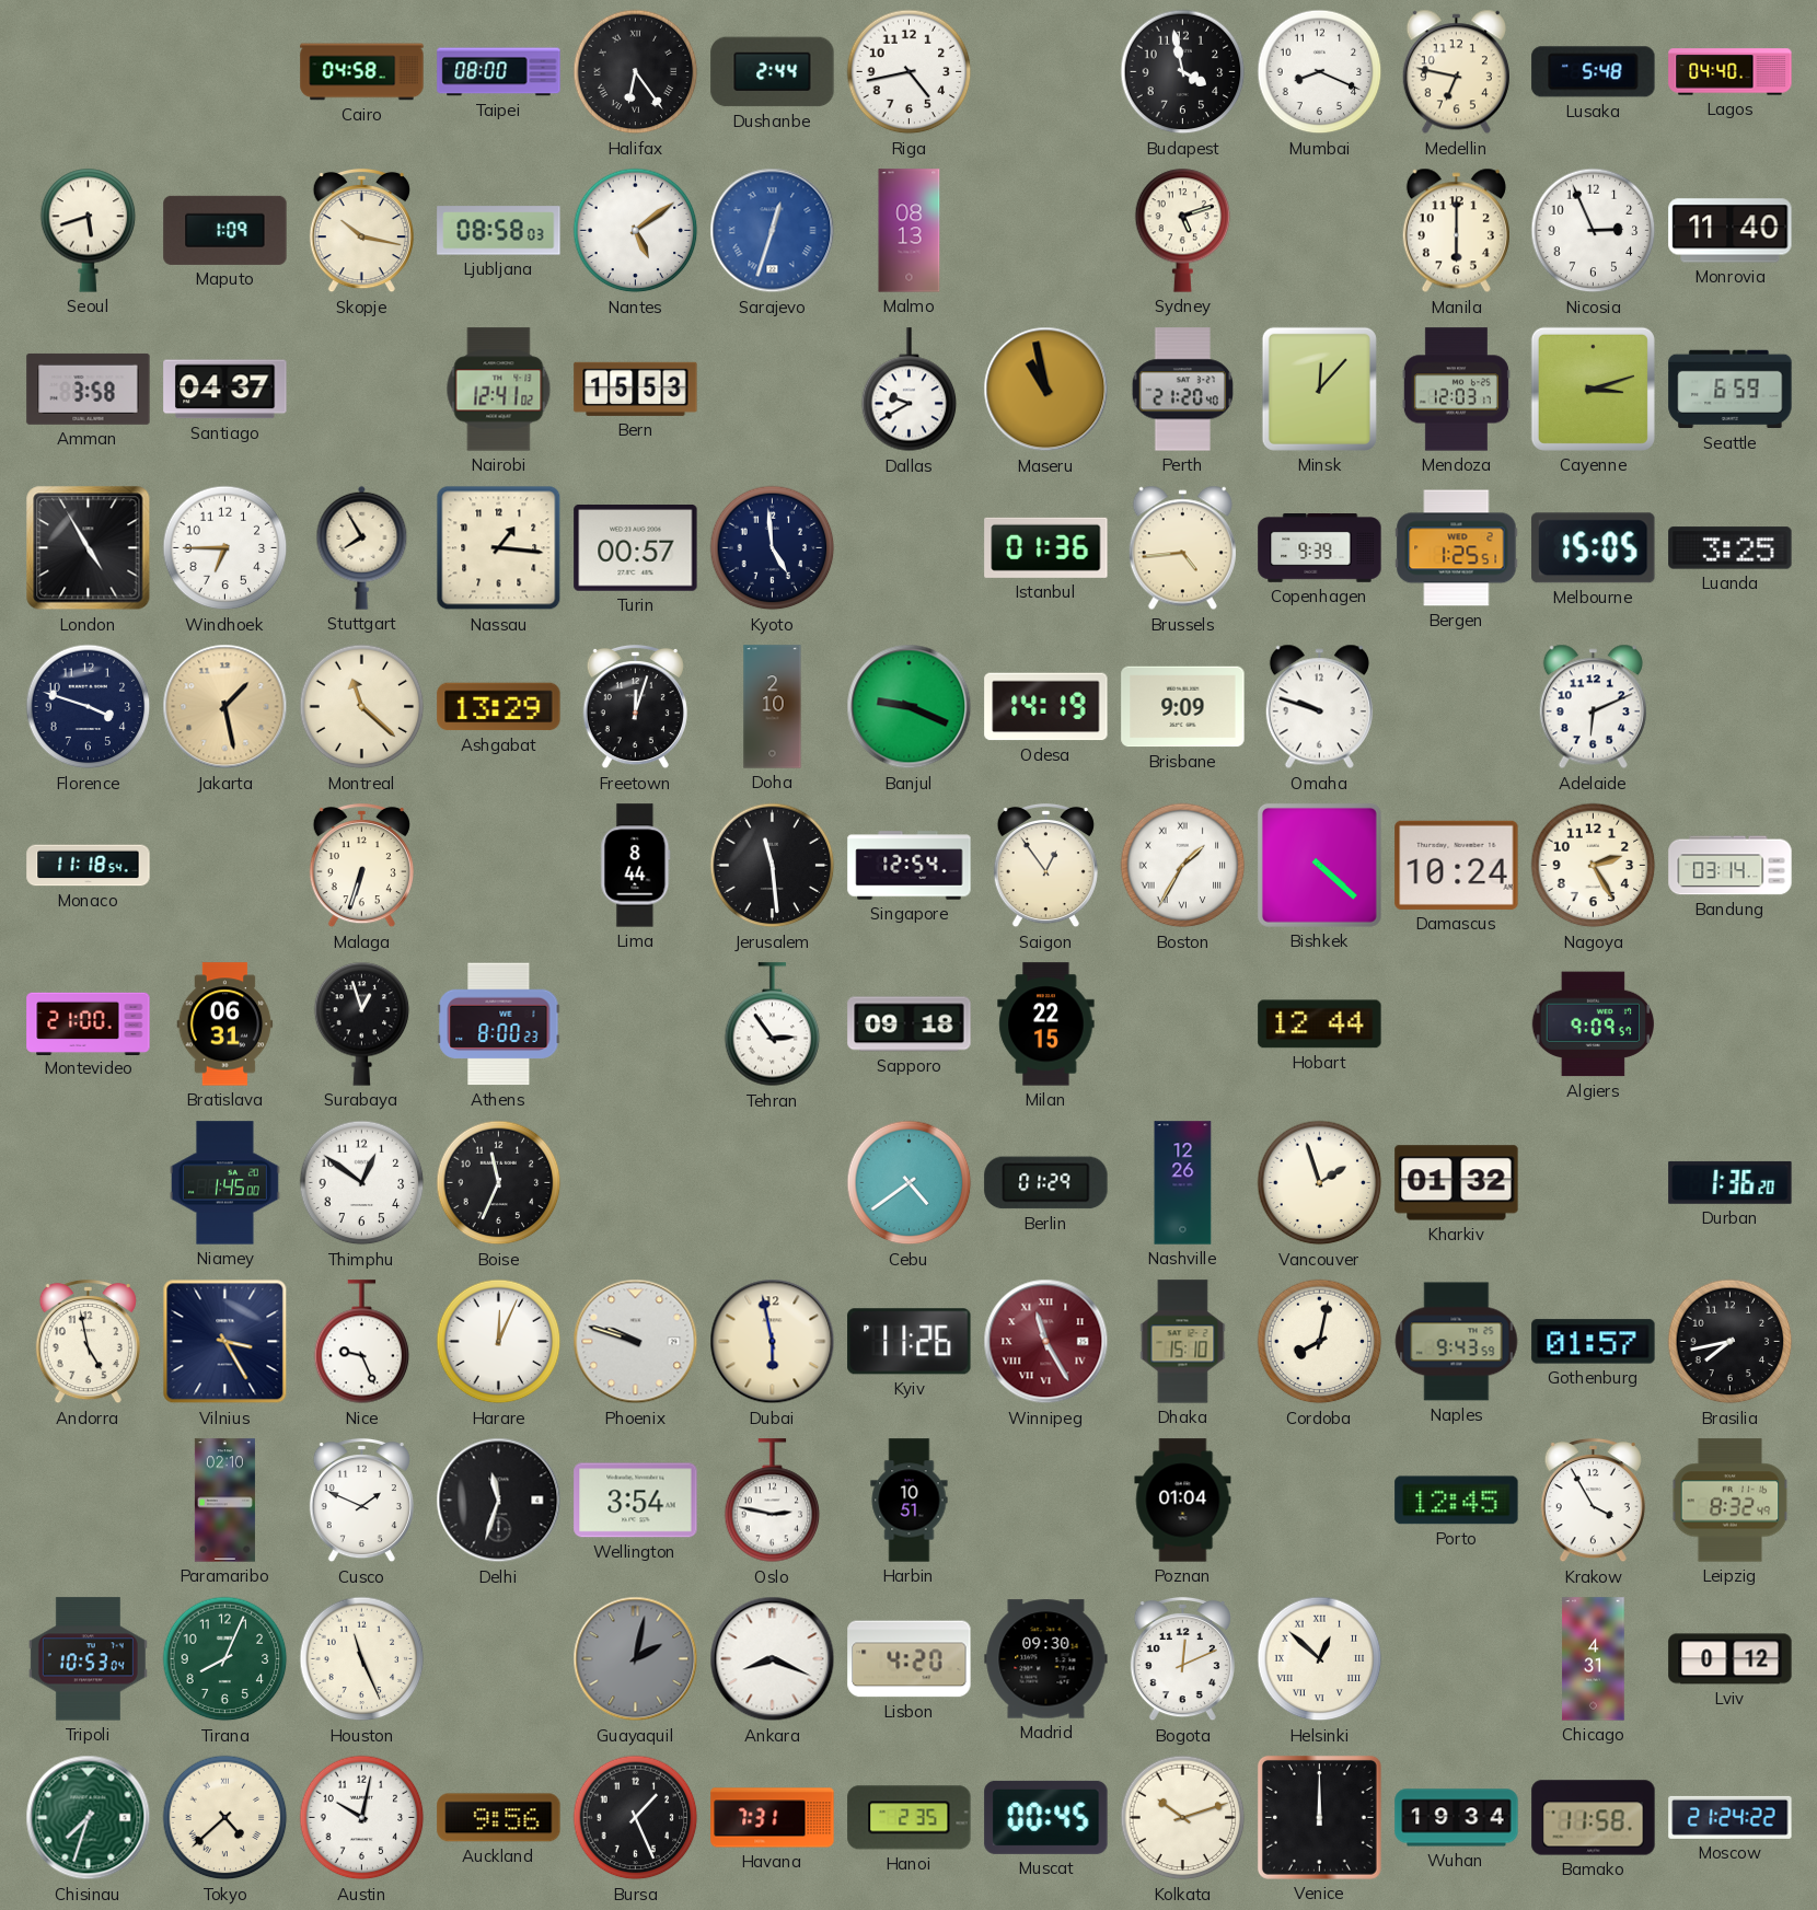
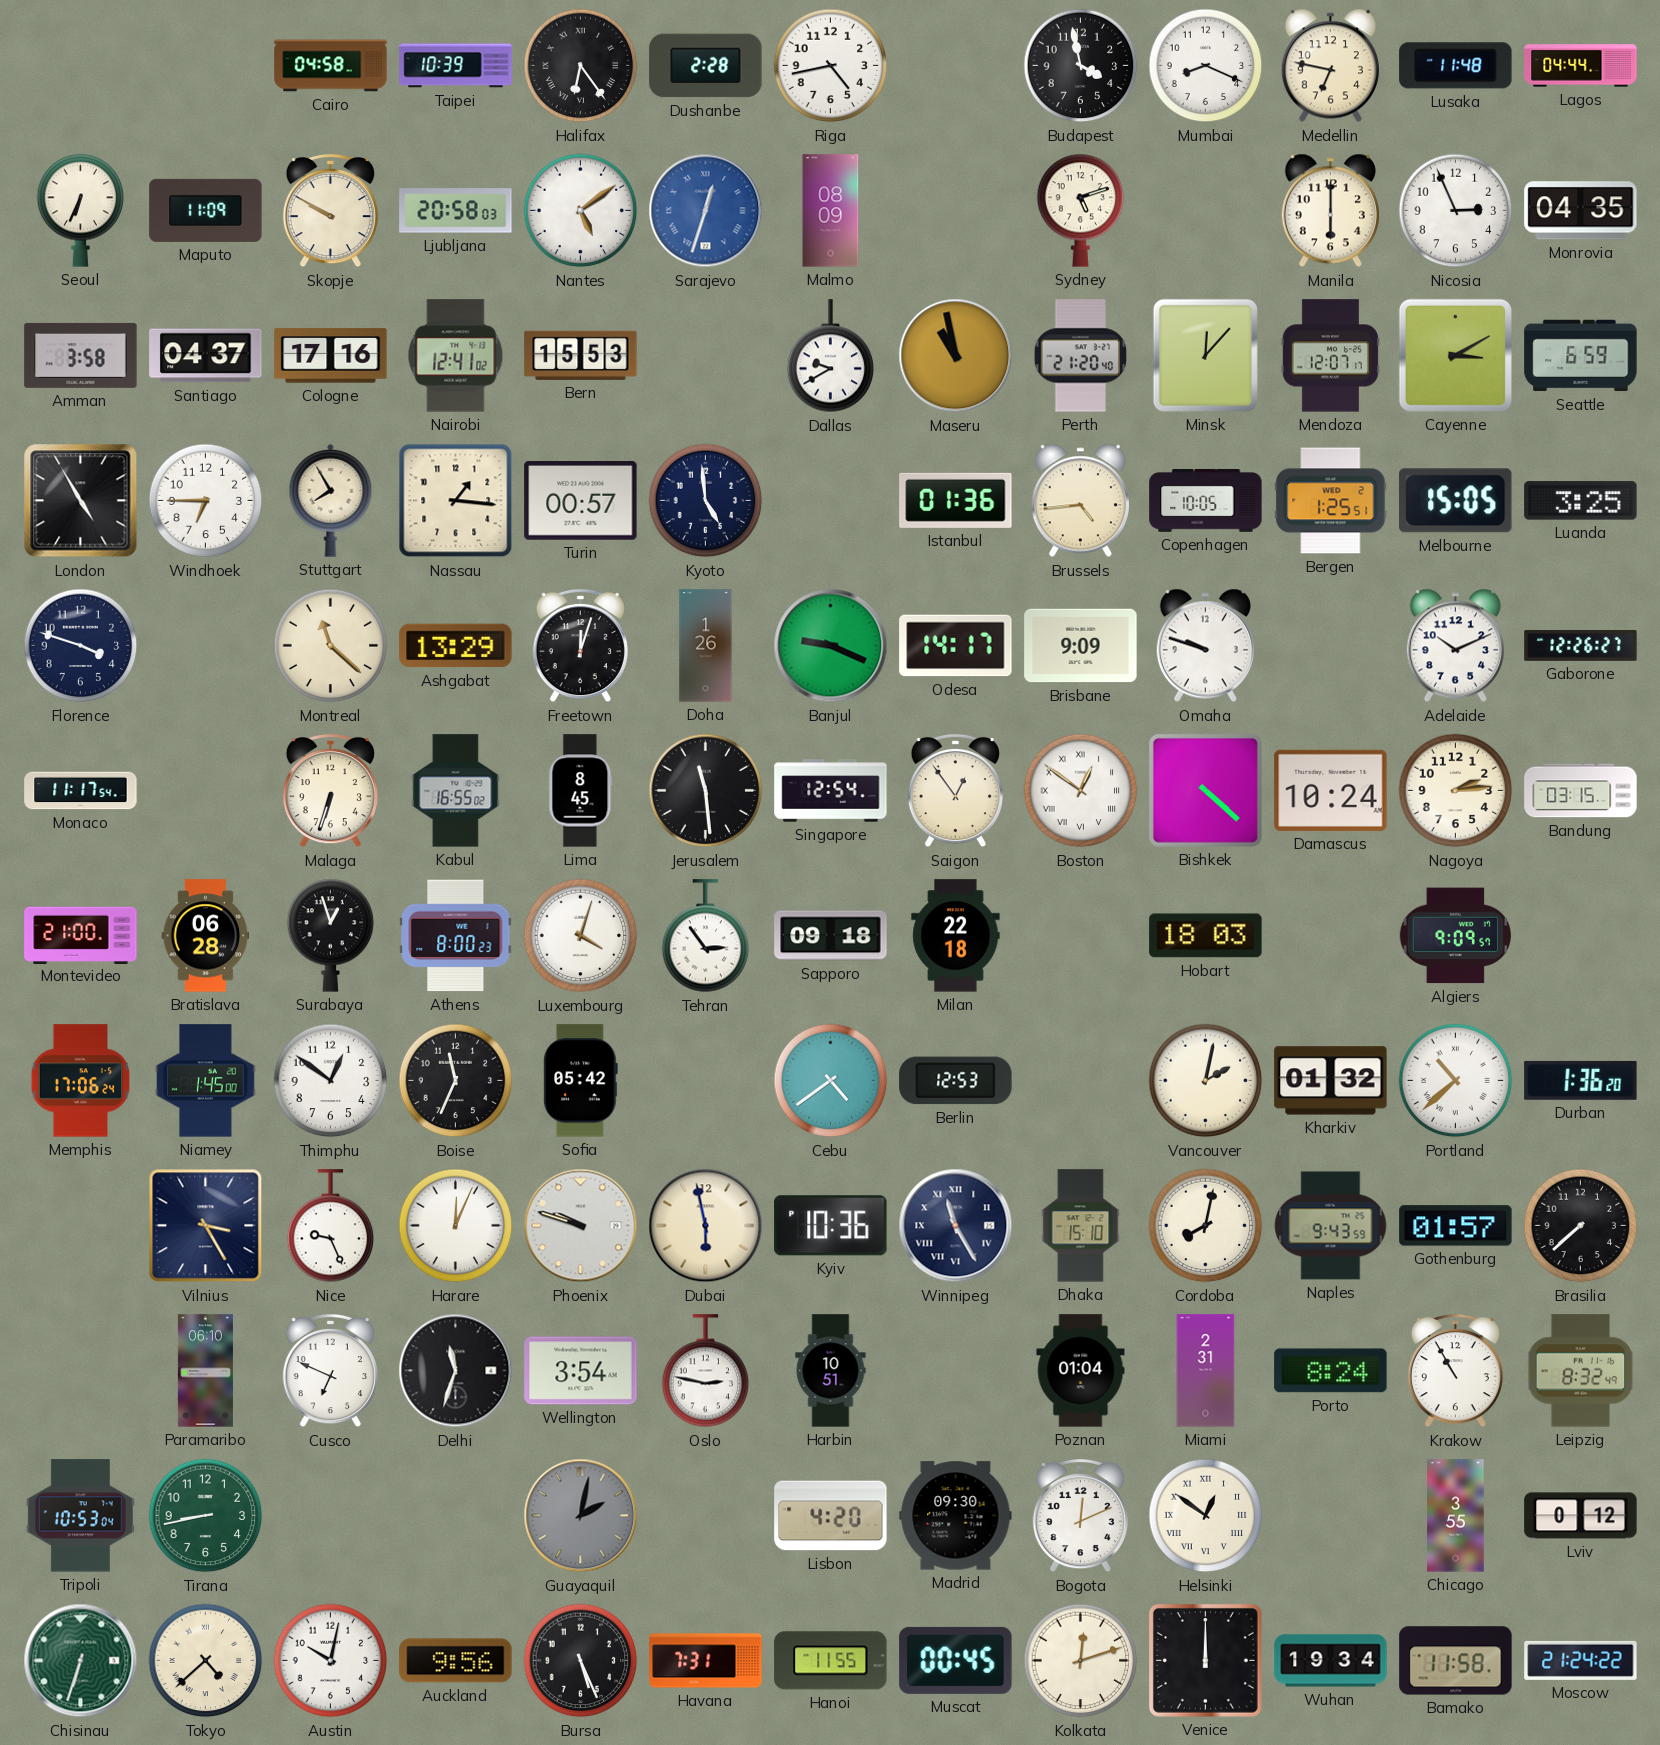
Taipei: 08:00 -> 10:39 (456, 66)
Dushanbe: 2:44 -> 2:28 (706, 66)
Lusaka: 5:48 -> 11:48 (1456, 66)
Lagos: 04:40 -> 04:44 (1581, 66)
Seoul: 5:42 -> 6:34 (81, 210)
Maputo: 1:09 -> 11:09 (206, 210)
Skopje: 10:17 -> 9:50 (330, 211)
Ljubljana: 08:58 -> 20:58 (456, 211)
Malmo: 08:13 -> 08:09 (831, 211)
Monrovia: 11:40 -> 04:35 (1581, 211)
Cologne: none -> 17:16 (331, 356)
Mendoza: 12:03 -> 12:07 (1330, 356)
Cayenne: 3:12 -> 3:10 (1455, 355)
Copenhagen: 9:39 -> 10:05 (1206, 501)
Jakarta: 1:28 -> none (225, 707)
Doha: 2:10 -> 1:26 (706, 646)
Odesa: 14:19 -> 14:17 (956, 646)
Adelaide: 6:11 -> 10:11 (1455, 646)
Gaborone: none -> 12:26 (1581, 646)
Monaco: 11:18 -> 11:17 (81, 791)
Kabul: none -> 16:55 (456, 791)
Lima: 8:44 -> 8:45 (581, 791)
Boston: 1:35 -> 12:51 (1081, 791)
Nagoya: 2:25 -> 2:14 (1456, 791)
Bandung: 03:14 -> 03:15 (1581, 791)
Bratislava: 06:31 -> 06:28 (206, 936)
Luxembourg: none -> 4:03 (581, 936)
Milan: 22:15 -> 22:18 (956, 936)
Hobart: 12:44 -> 18:03 (1206, 936)
Memphis: none -> 17:06 (81, 1081)
Sofia: none -> 05:42 (580, 1081)
Berlin: 01:29 -> 12:53 (956, 1081)
Nashville: 12:26 -> none (1183, 1183)
Vancouver: 1:57 -> 2:02 (1206, 1081)
Portland: none -> 10:38 (1456, 1081)
Andorra: 4:58 -> none (88, 1342)
Kyiv: 11:26 -> 10:36 (831, 1226)
Winnipeg dial: burgundy -> navy (956, 1226)
Brasilia: 7:43 -> 7:38 (1581, 1226)
Paramaribo: 02:10 -> 06:10 (205, 1371)
Cusco: 1:49 -> 6:49 (330, 1371)
Miami: none -> 2:31 (1206, 1371)
Porto: 12:45 -> 8:24 (1331, 1371)
Krakow: 3:55 -> 10:55 (1455, 1371)
Tirana: 8:04 -> 8:43 (206, 1516)
Houston: 11:26 -> none (362, 1659)
Ankara: 8:19 -> none (773, 1659)
Helsinki: 12:52 -> 12:51 (1206, 1516)
Chicago: 4:31 -> 3:55 (1456, 1516)
Chisinau: 7:33 -> 6:33 (81, 1661)
Bursa: 1:26 -> 5:26 (581, 1661)
Hanoi: 2:35 -> 11:55 (831, 1661)
Kolkata: 10:12 -> 12:12 (1081, 1661)
